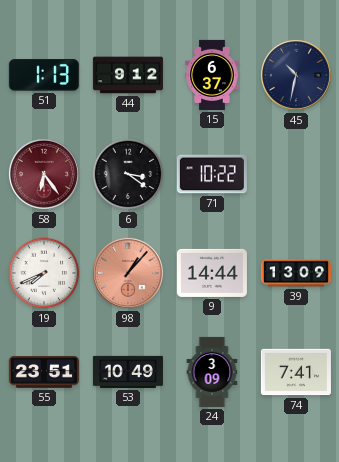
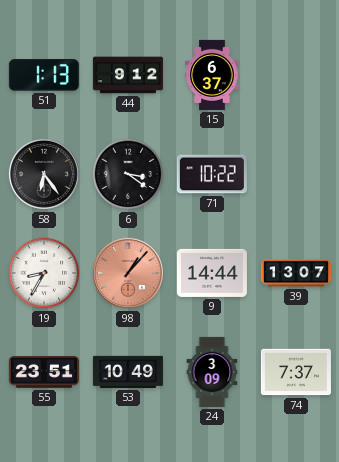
45: 10:32 -> none (296, 75)
58 dial: burgundy -> black (44, 174)
19: 7:41 -> 8:35 (44, 273)
39: 13:09 -> 13:07 (296, 273)
74: 7:41 -> 7:37 (296, 372)
